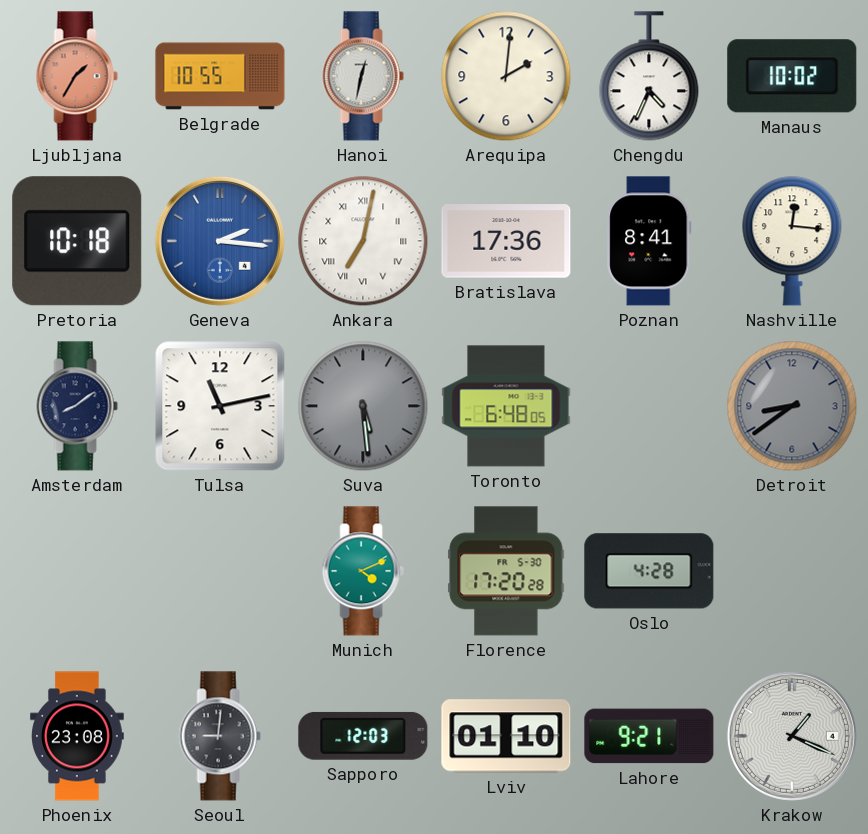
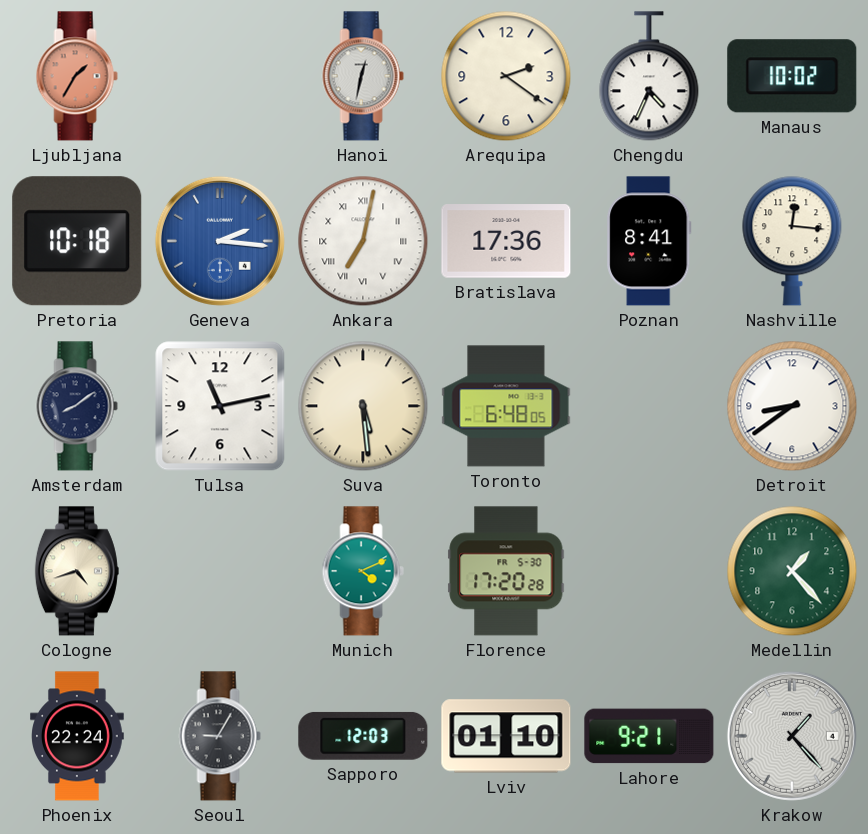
Belgrade: 10:55 -> none (220, 76)
Arequipa: 2:01 -> 2:21 (506, 76)
Suva dial: grey -> cream (363, 406)
Detroit dial: grey -> white (792, 406)
Cologne: none -> 4:42 (77, 571)
Oslo: 4:28 -> none (649, 571)
Medellin: none -> 1:23 (792, 571)
Phoenix: 23:08 -> 22:24 (78, 736)
Seoul: 9:01 -> 9:05 (220, 736)
Krakow: 1:19 -> 1:23 (792, 736)
